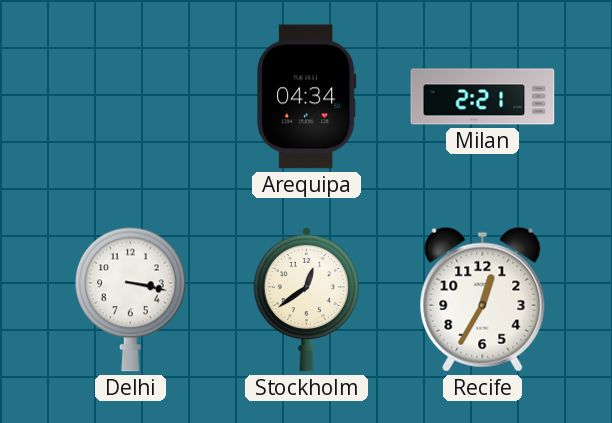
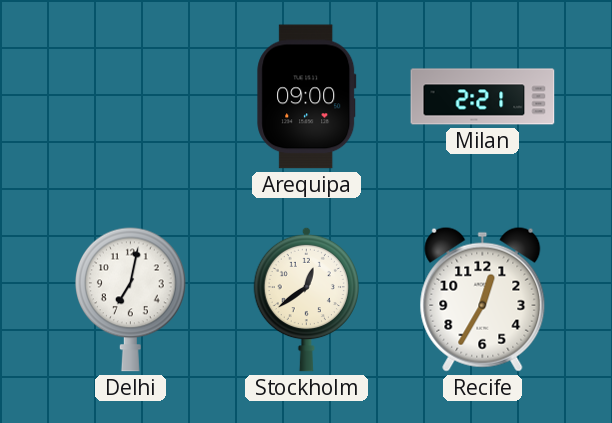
Arequipa: 04:34 -> 09:00 (307, 97)
Delhi: 3:17 -> 7:02 (131, 299)
